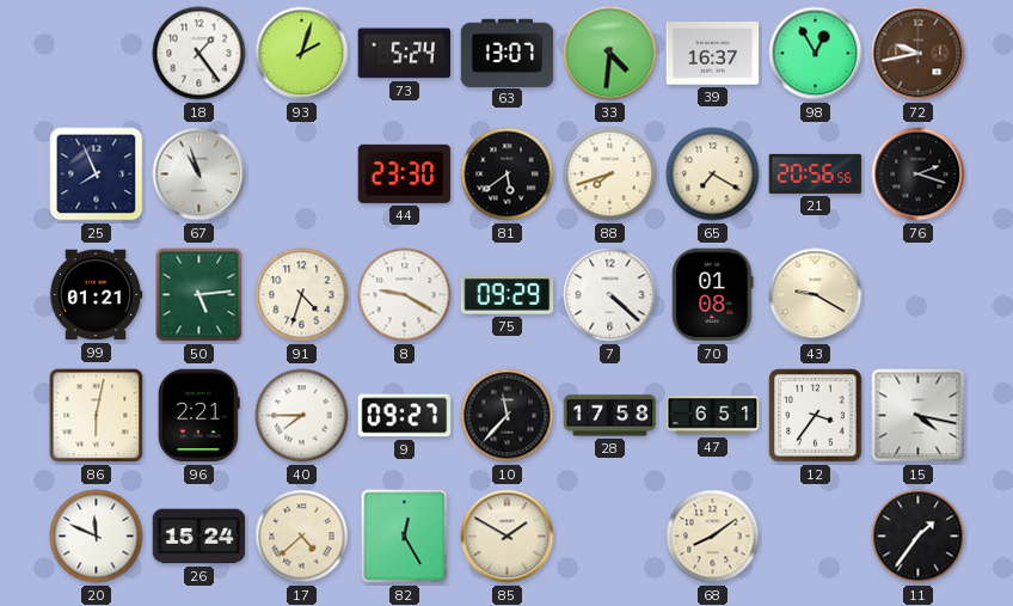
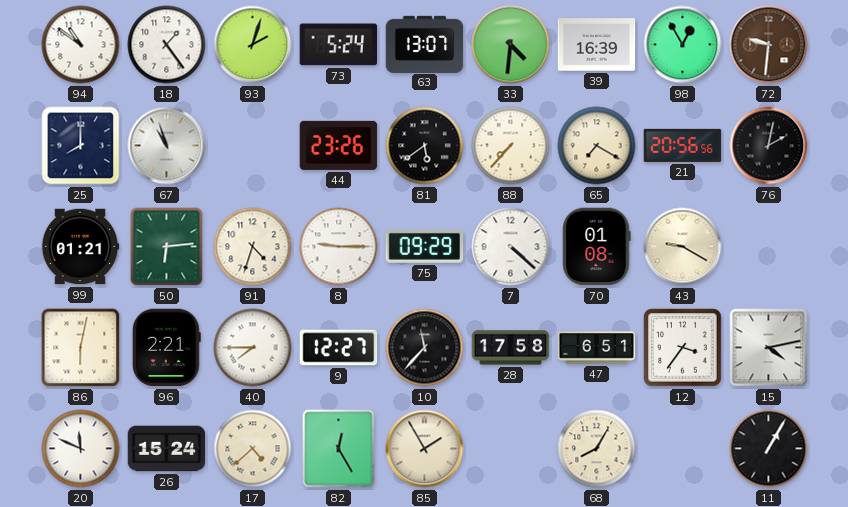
94: none -> 10:51 (81, 45)
39: 16:37 -> 16:39 (597, 45)
72: 9:43 -> 9:31 (769, 45)
25: 7:56 -> 8:00 (81, 146)
44: 23:30 -> 23:26 (339, 145)
88: 7:42 -> 7:37 (511, 146)
76: 2:18 -> 2:02 (769, 146)
50: 5:14 -> 6:14 (167, 247)
8: 9:20 -> 9:15 (339, 247)
9: 09:27 -> 12:27 (339, 348)
15: 4:17 -> 4:13 (769, 348)
85: 1:50 -> 1:55 (425, 449)
68: 8:09 -> 8:05 (597, 449)
11: 1:36 -> 1:05 (769, 449)
